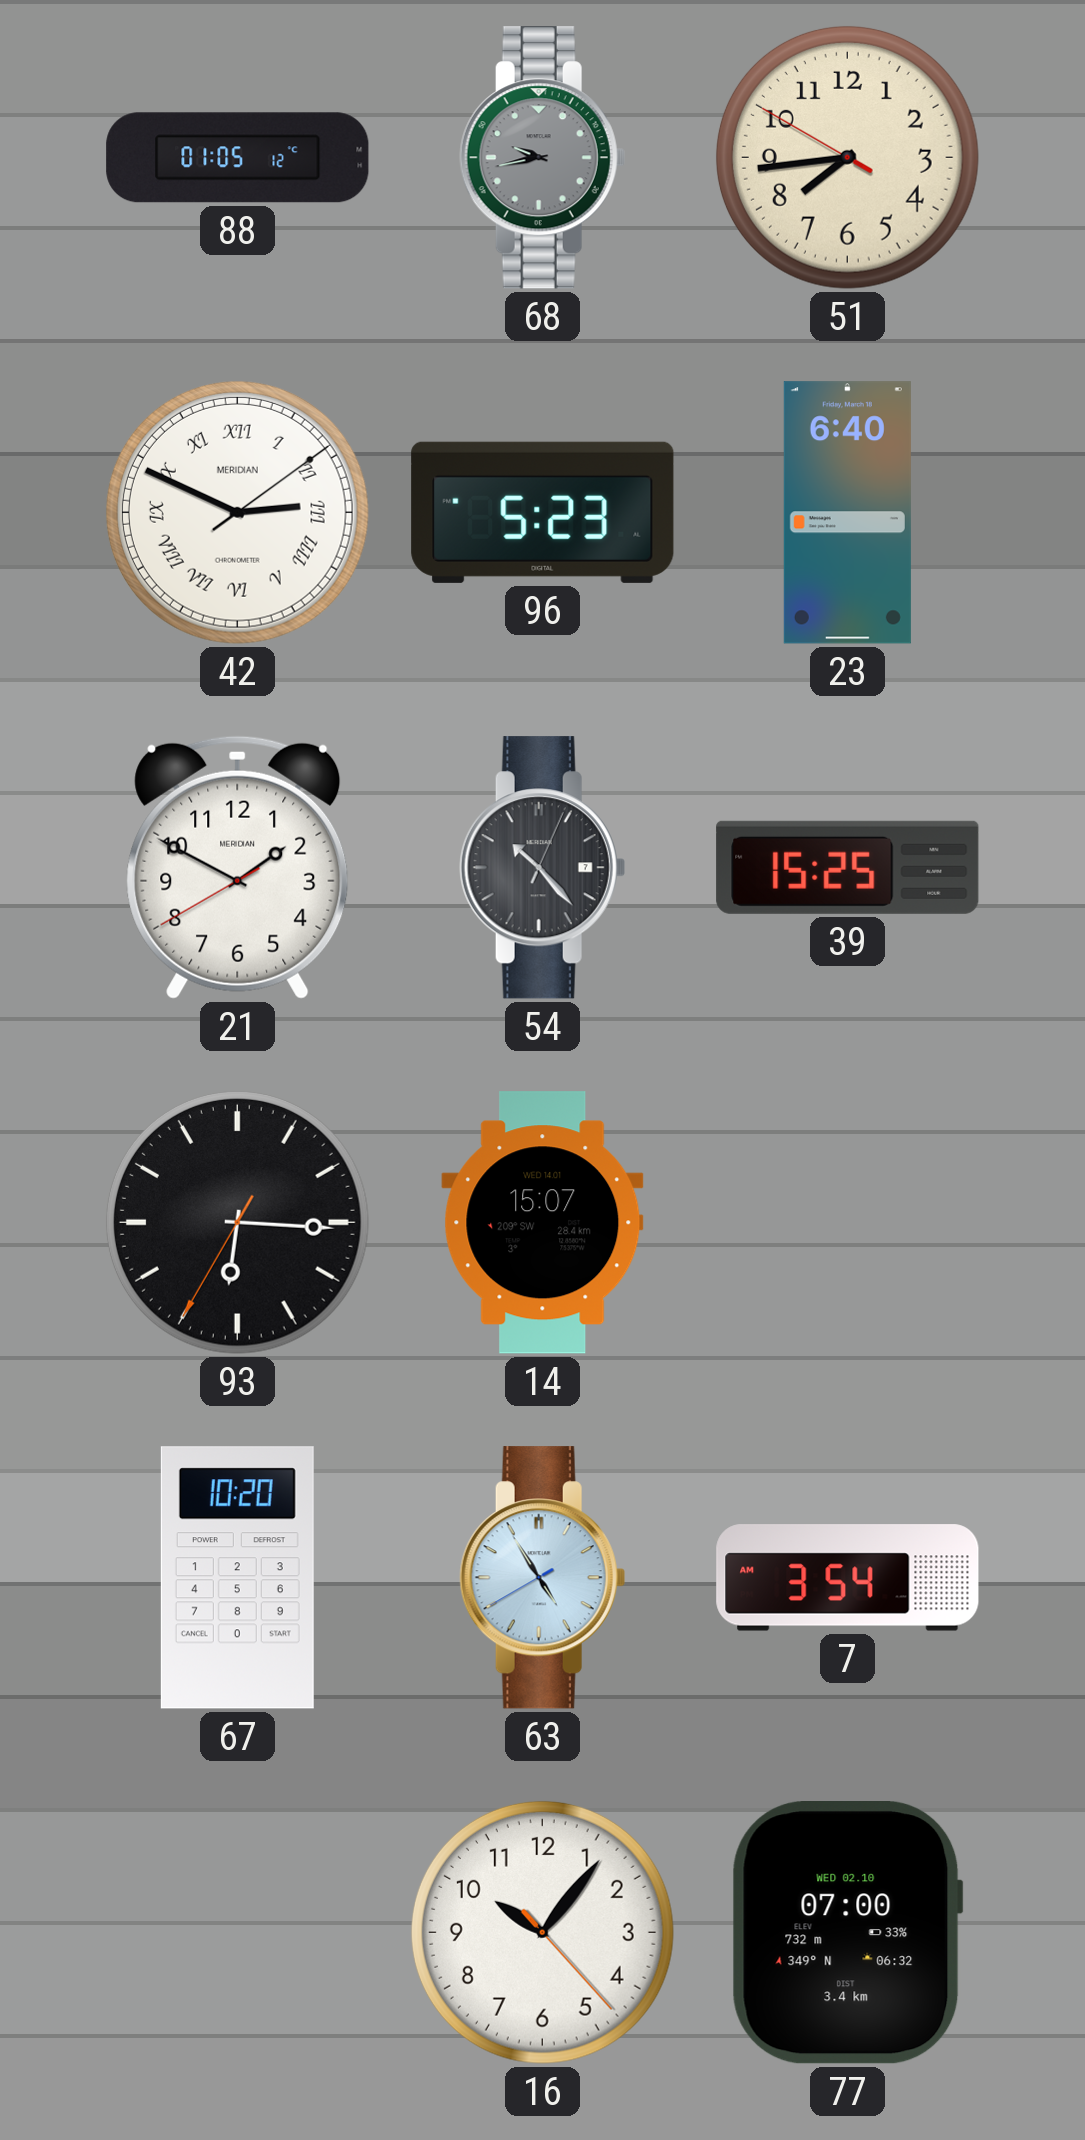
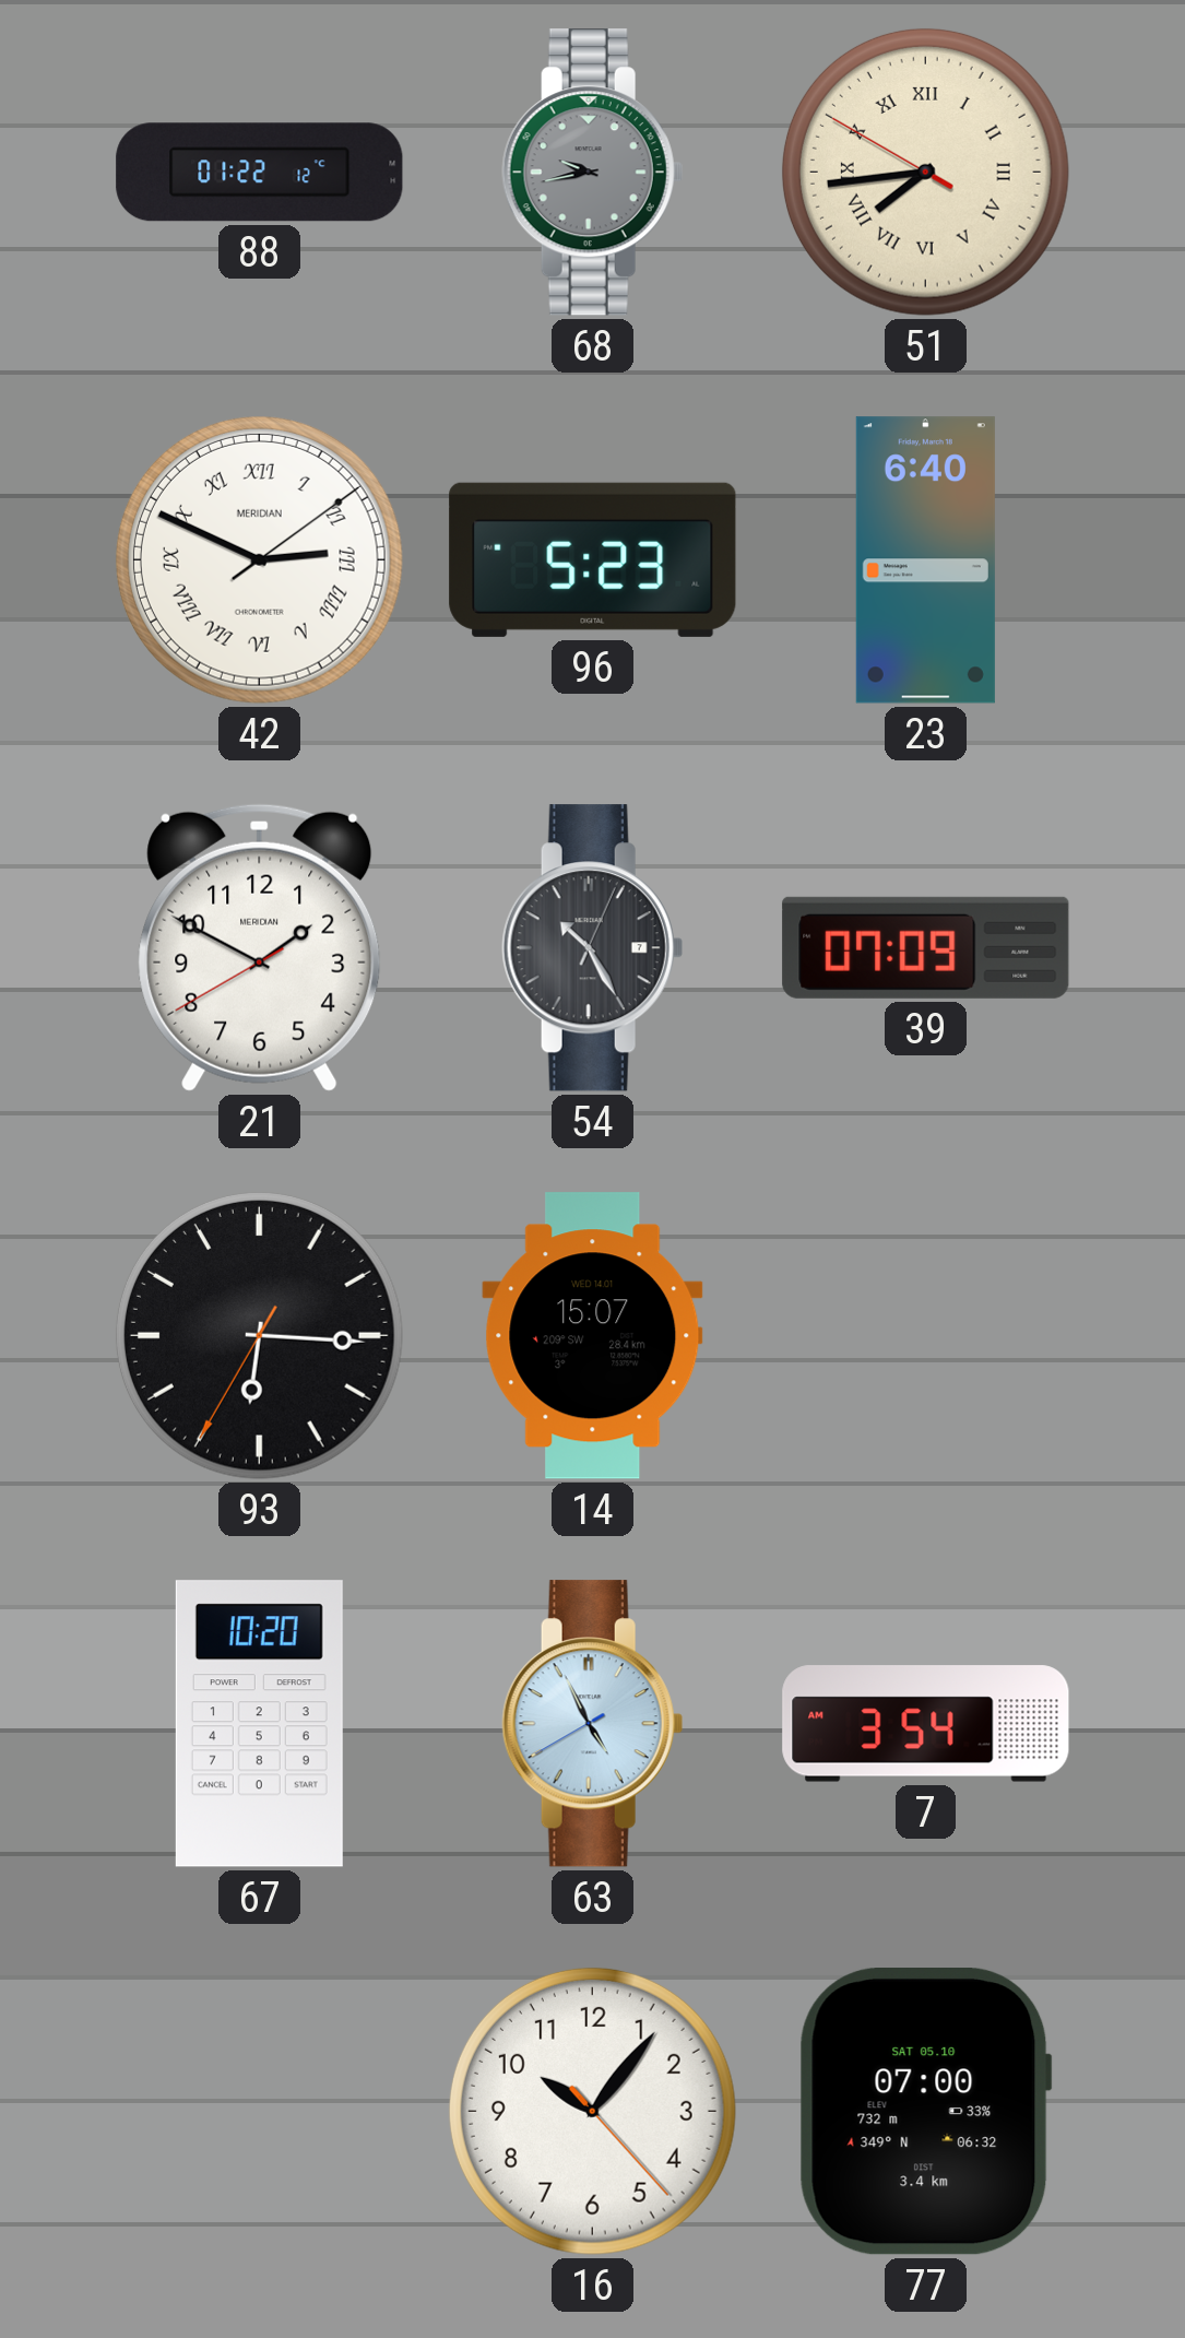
88: 01:05 -> 01:22 (260, 173)
51 numerals: Arabic -> Roman (925, 172)
54: 10:23 -> 10:25 (592, 948)
39: 15:25 -> 07:09 (926, 947)
63: 4:54 -> 4:55 (592, 1724)
77 date: WED 02.10 -> SAT 05.10 (925, 2112)
